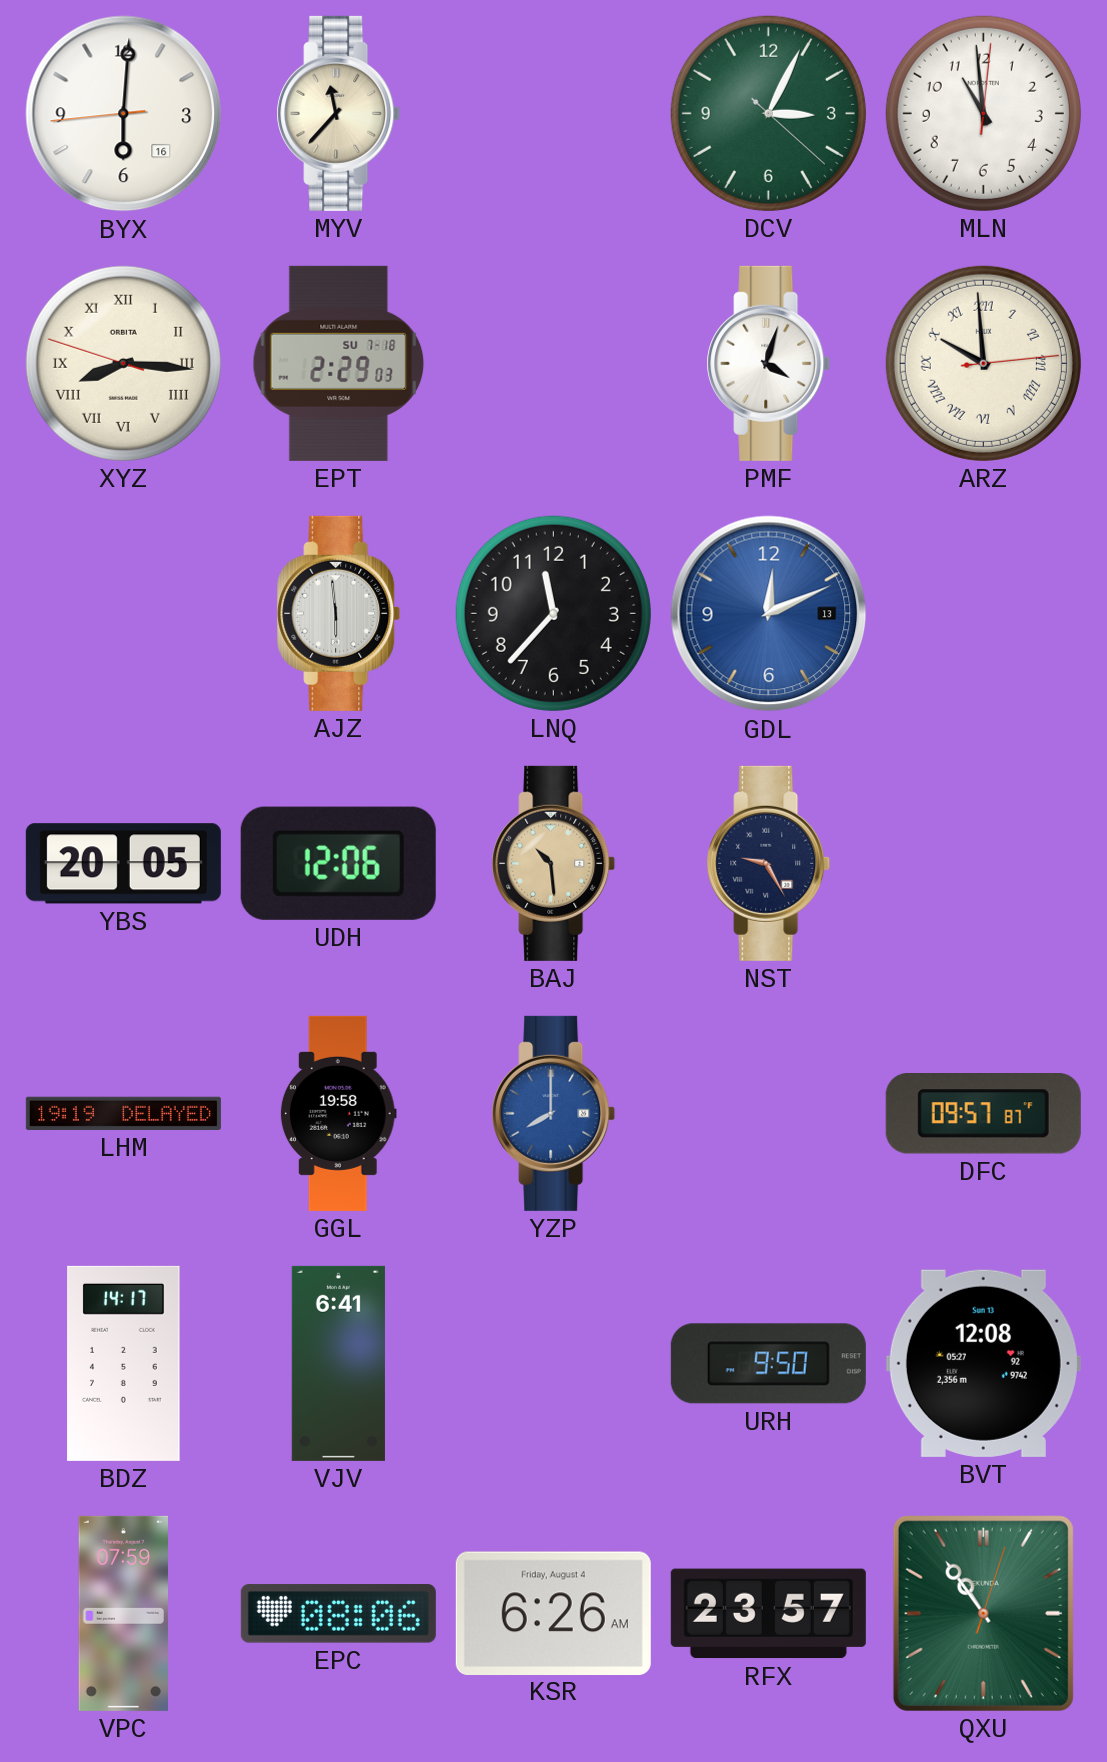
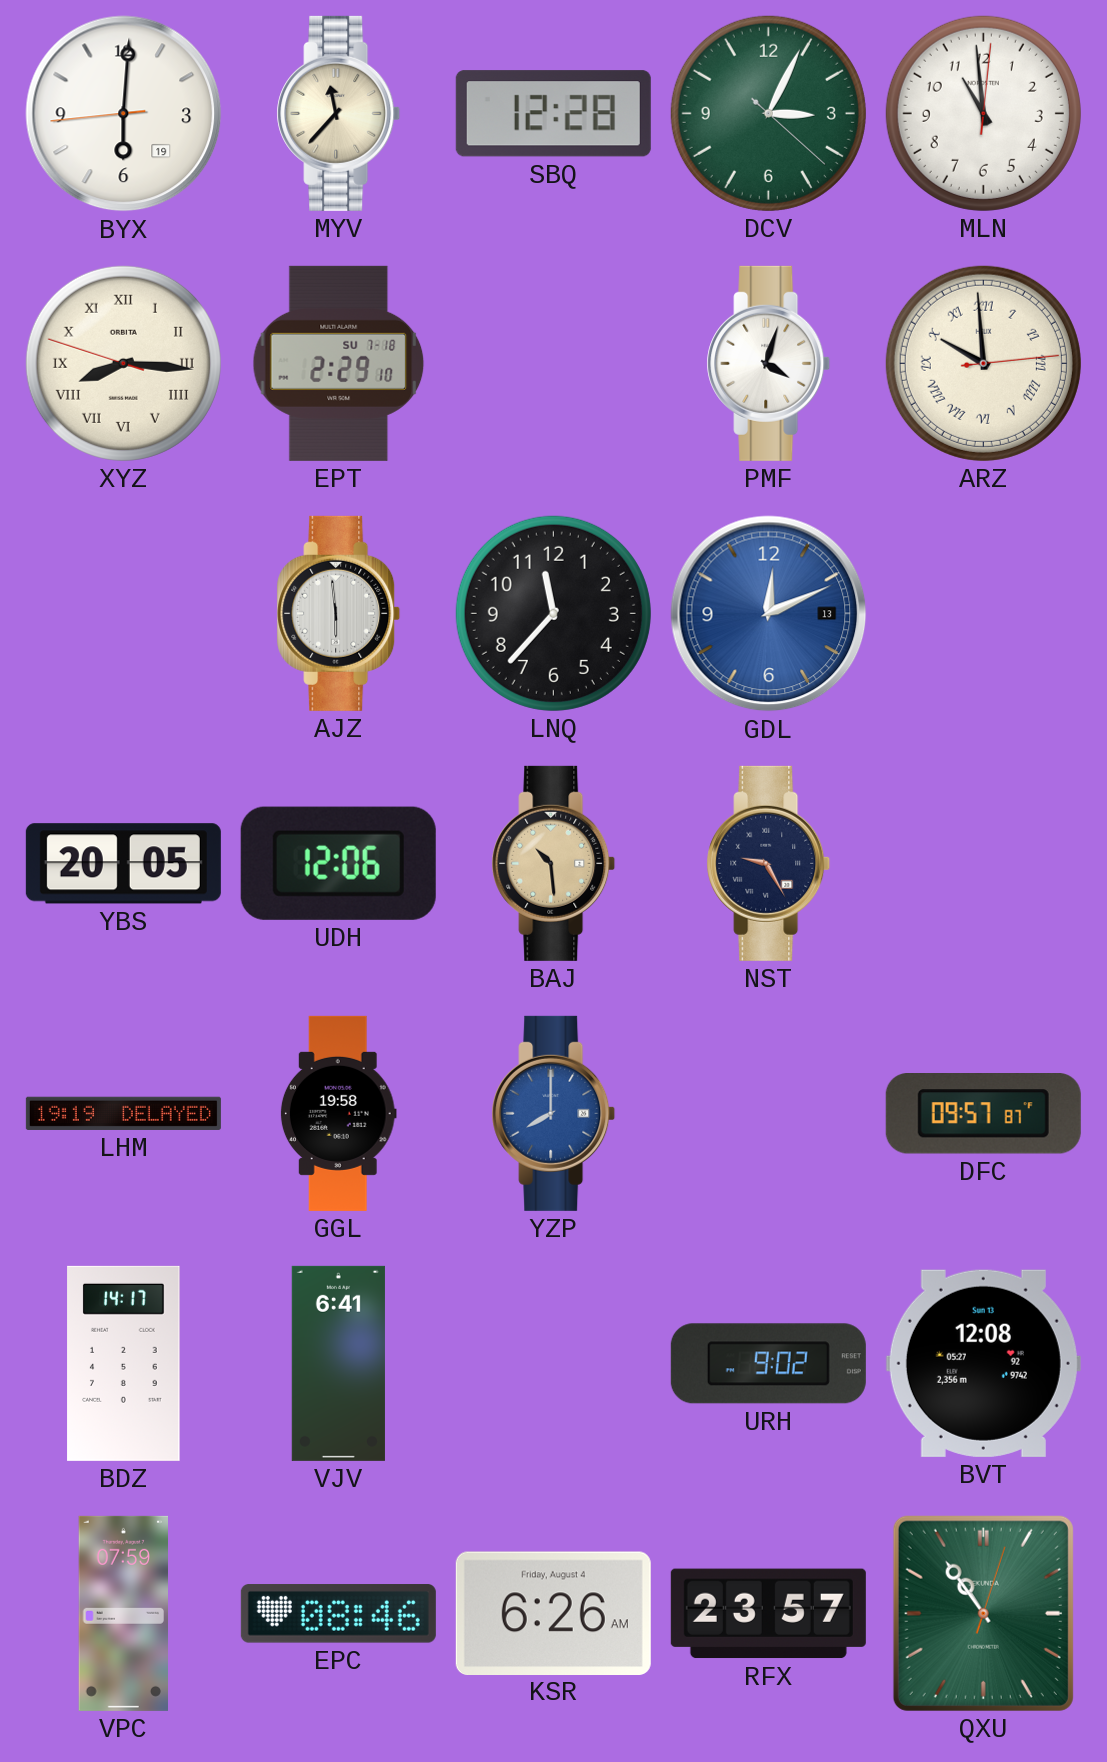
BYX date: 16 -> 19 (124, 114)
SBQ: none -> 12:28 (553, 114)
EPT: 2:29:03 -> 2:29:10 (339, 363)
URH: 9:50 -> 9:02 (768, 1364)
EPC: 08:06 -> 08:46 (338, 1614)
